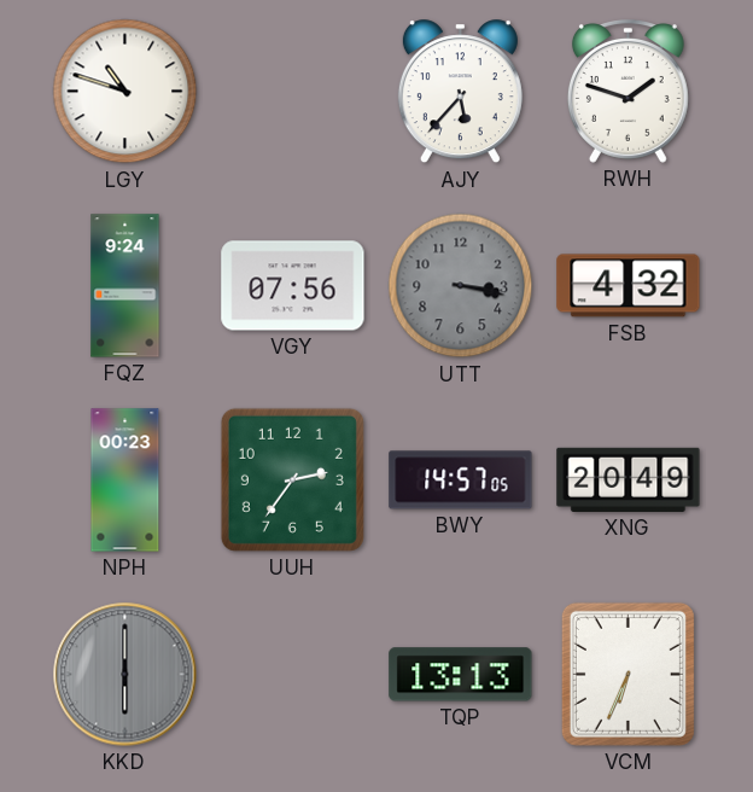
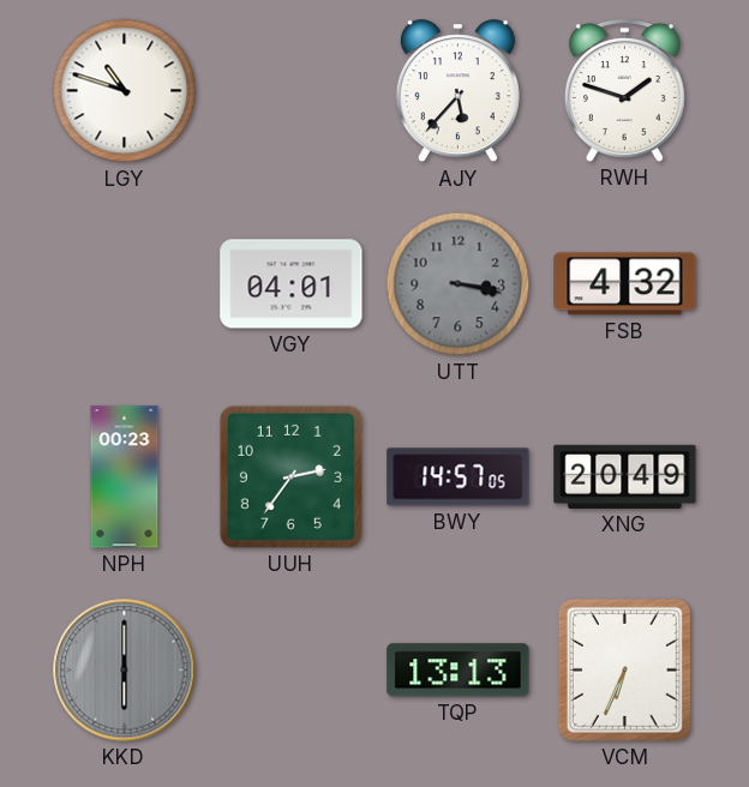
FQZ: 9:24 -> none (125, 286)
VGY: 07:56 -> 04:01 (292, 284)
